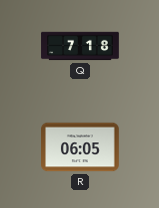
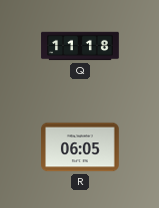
Q: 7:18 -> 11:18 (80, 46)
